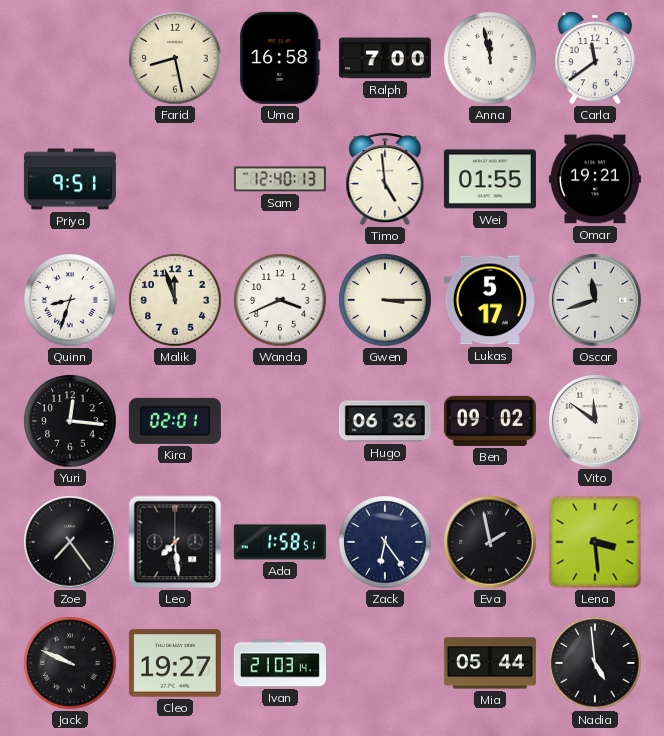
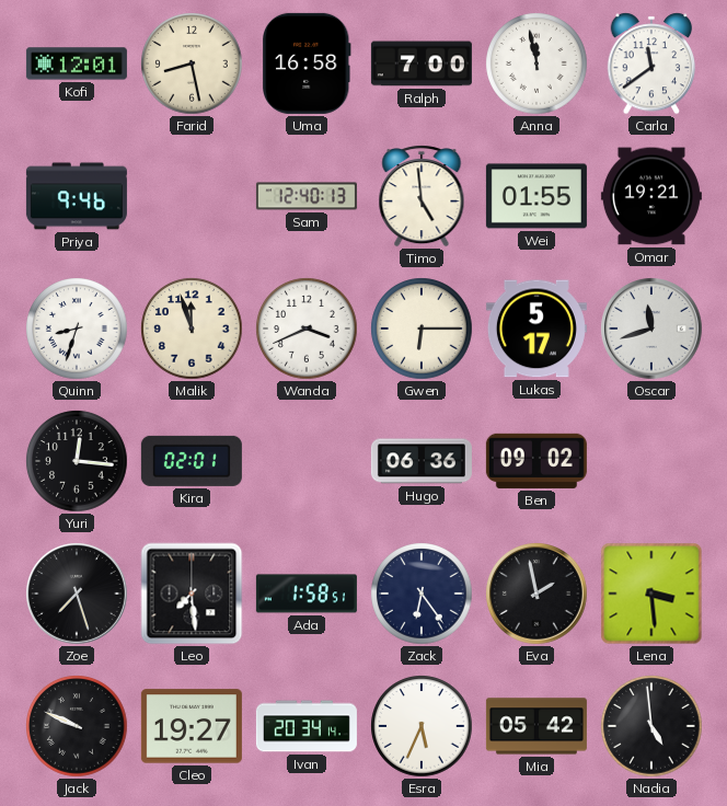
Kofi: none -> 12:01 (77, 64)
Priya: 9:51 -> 9:46 (77, 196)
Gwen: 3:15 -> 6:15 (422, 329)
Vito: 11:51 -> none (596, 422)
Zoe: 7:24 -> 7:27 (78, 595)
Ivan: 21:03 -> 20:34 (307, 726)
Esra: none -> 5:34 (422, 726)
Mia: 05:44 -> 05:42 (536, 726)
